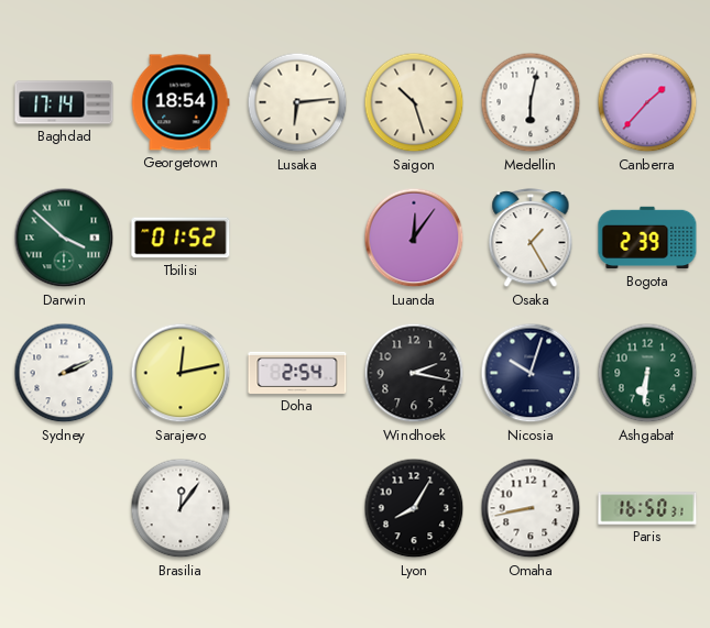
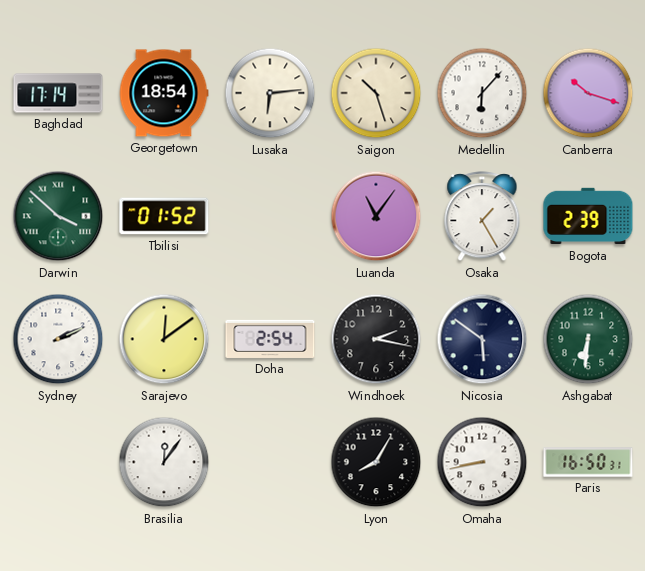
Medellin: 6:02 -> 6:07 (482, 93)
Canberra: 1:37 -> 10:18 (588, 93)
Luanda: 12:06 -> 11:06 (376, 216)
Sarajevo: 12:13 -> 12:09 (164, 339)
Nicosia: 10:03 -> 5:51 (482, 339)
